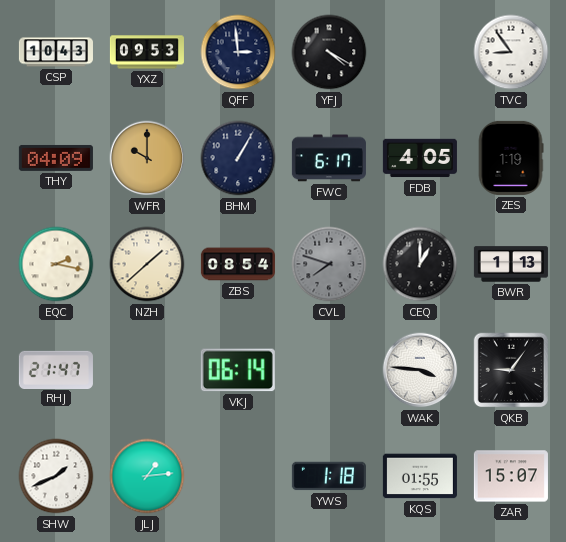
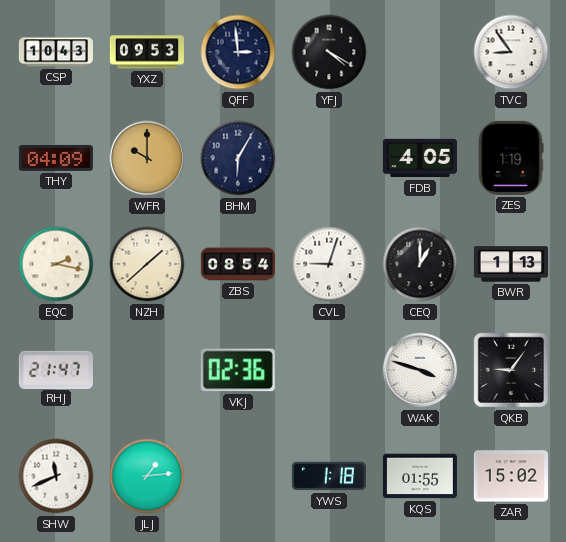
BHM: 1:05 -> 6:05 (238, 158)
FWC: 6:17 -> none (329, 158)
CVL: 7:48 -> 9:03 (329, 264)
CVL dial: grey -> white (329, 264)
VKJ: 06:14 -> 02:36 (238, 370)
WAK: 3:46 -> 3:48 (420, 370)
SHW: 1:41 -> 11:41 (56, 476)
ZAR: 15:07 -> 15:02 (511, 476)
